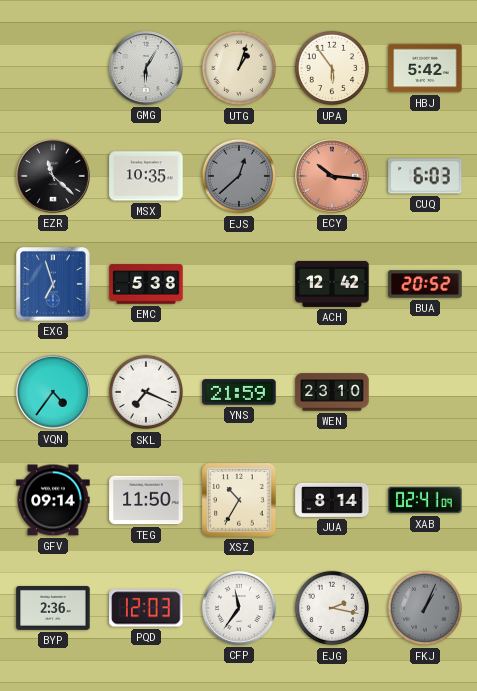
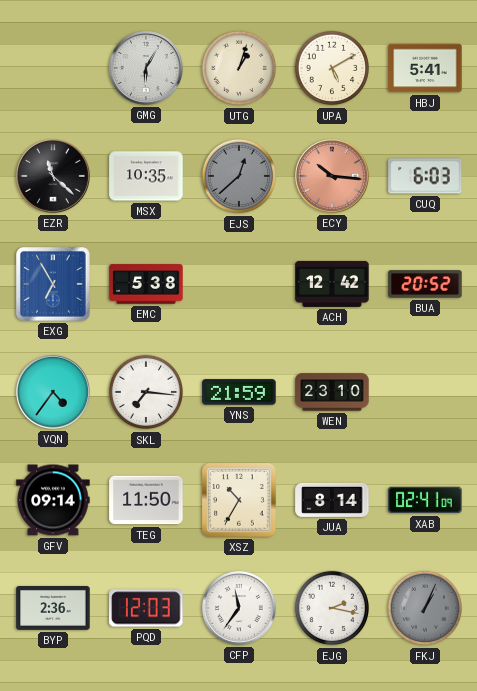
UPA: 5:54 -> 5:10 (332, 68)
HBJ: 5:42 -> 5:41 (425, 68)
EXG: 6:57 -> 6:55 (54, 285)
SKL: 7:19 -> 7:16 (146, 392)
